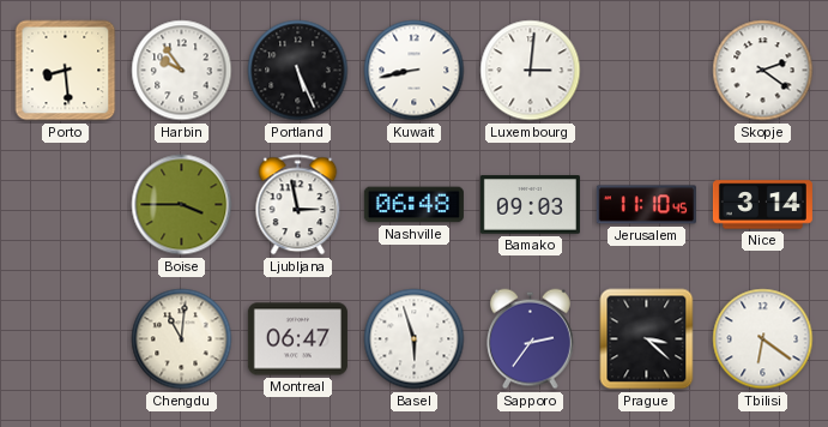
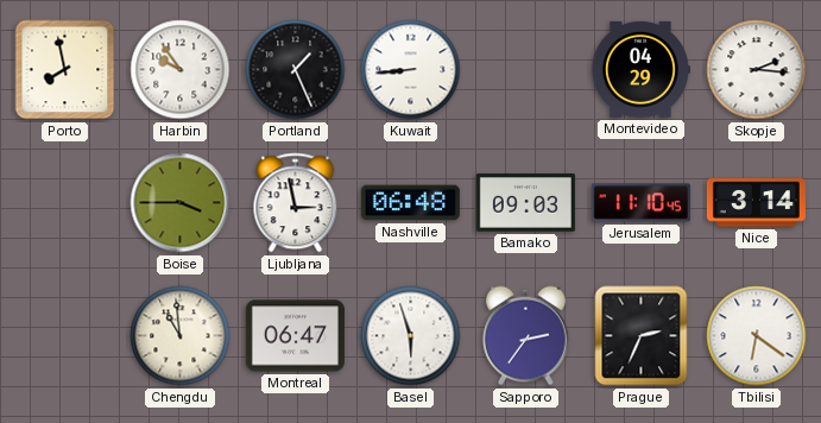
Porto: 8:29 -> 7:58 (65, 70)
Portland: 5:26 -> 1:26 (296, 70)
Kuwait: 8:43 -> 8:44 (411, 70)
Luxembourg: 3:01 -> none (531, 71)
Montevideo: none -> 04:29 (640, 69)
Skopje: 2:21 -> 2:16 (757, 70)
Chengdu: 11:01 -> 10:59 (181, 336)
Prague: 3:22 -> 2:34 (642, 336)
